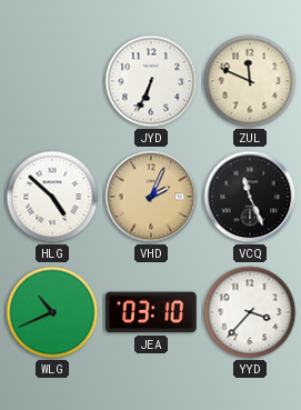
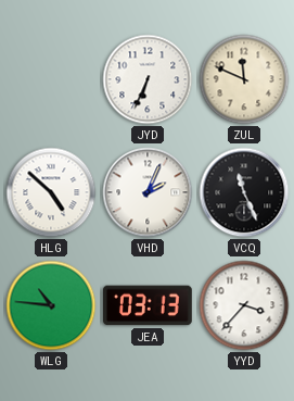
VHD dial: champagne -> white (148, 192)
WLG: 10:41 -> 10:46 (51, 305)
JEA: 03:10 -> 03:13 (149, 305)
